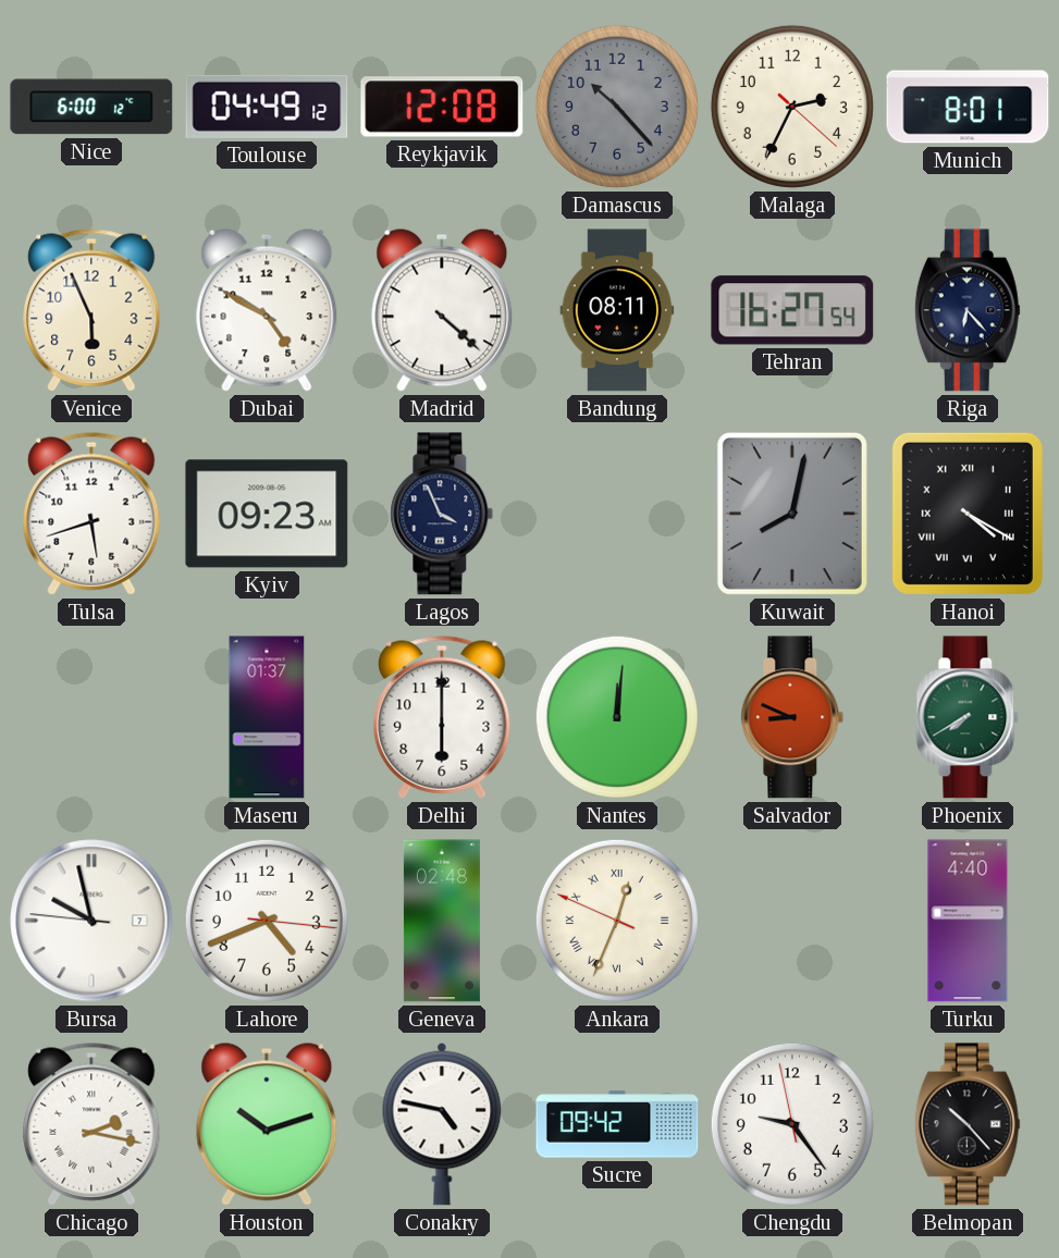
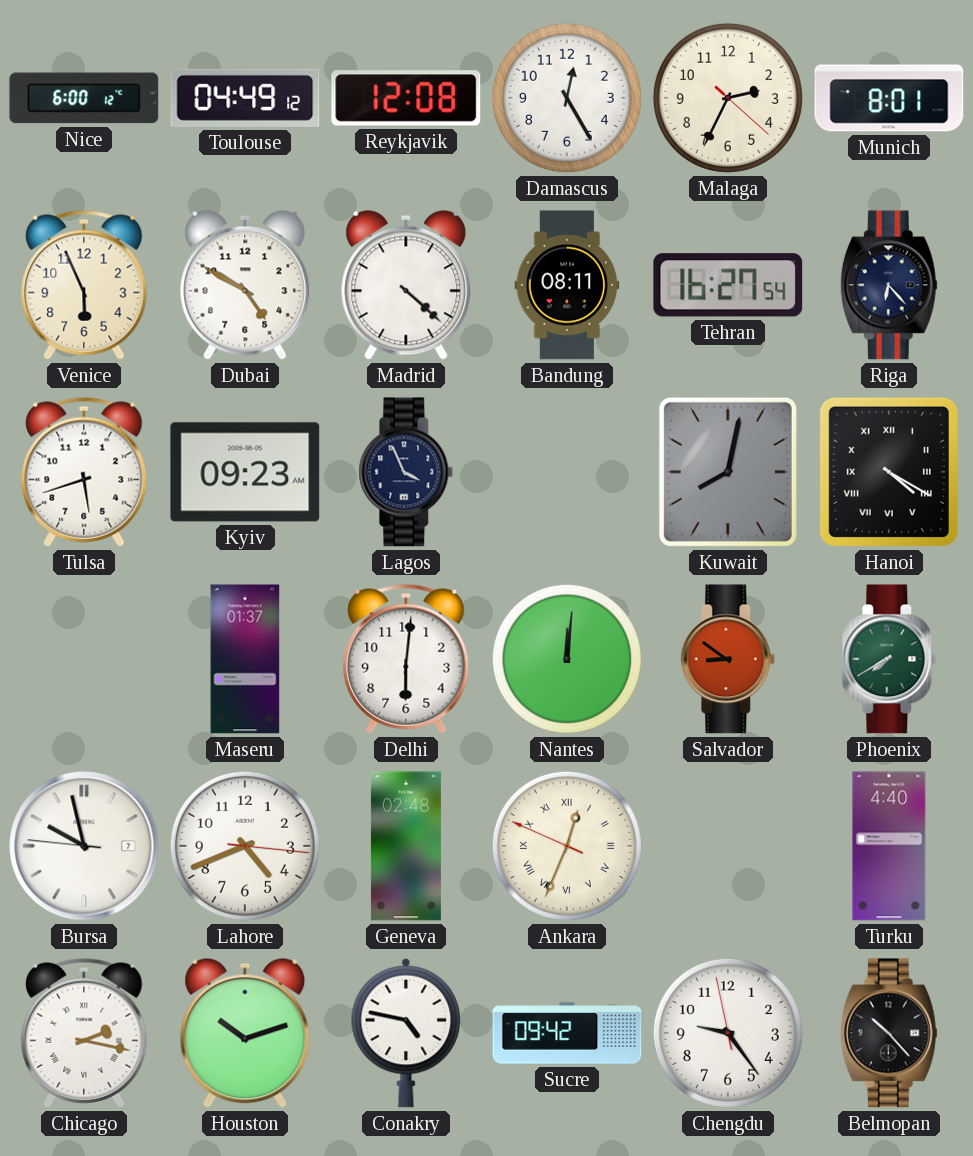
Damascus: 10:23 -> 12:25 (567, 98)
Damascus dial: grey -> white (567, 98)
Delhi: 6:00 -> 6:01 (406, 659)
Salvador: 8:49 -> 8:51 (728, 659)
